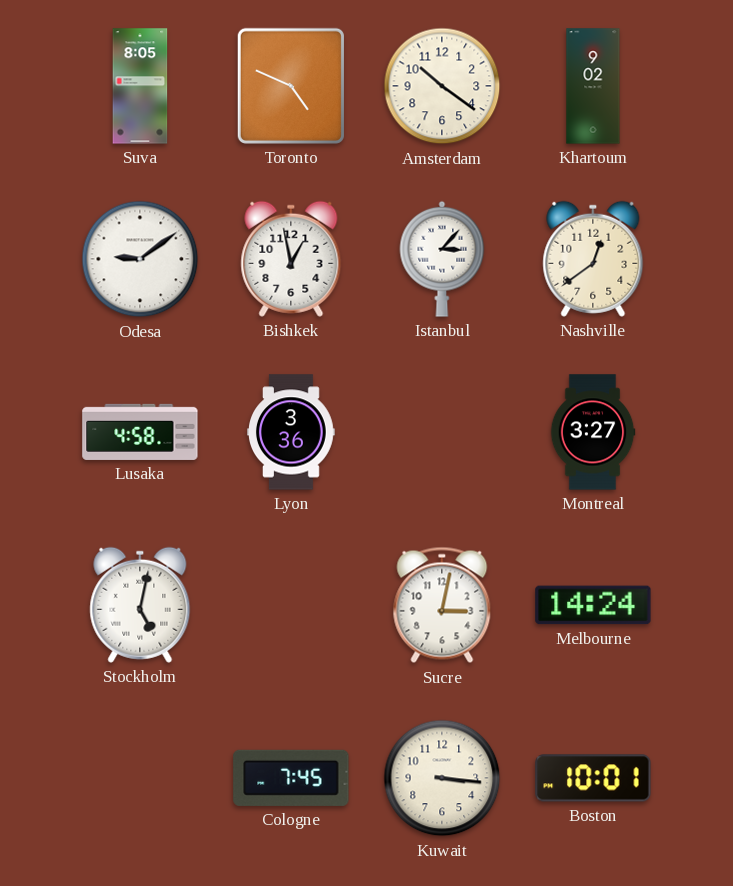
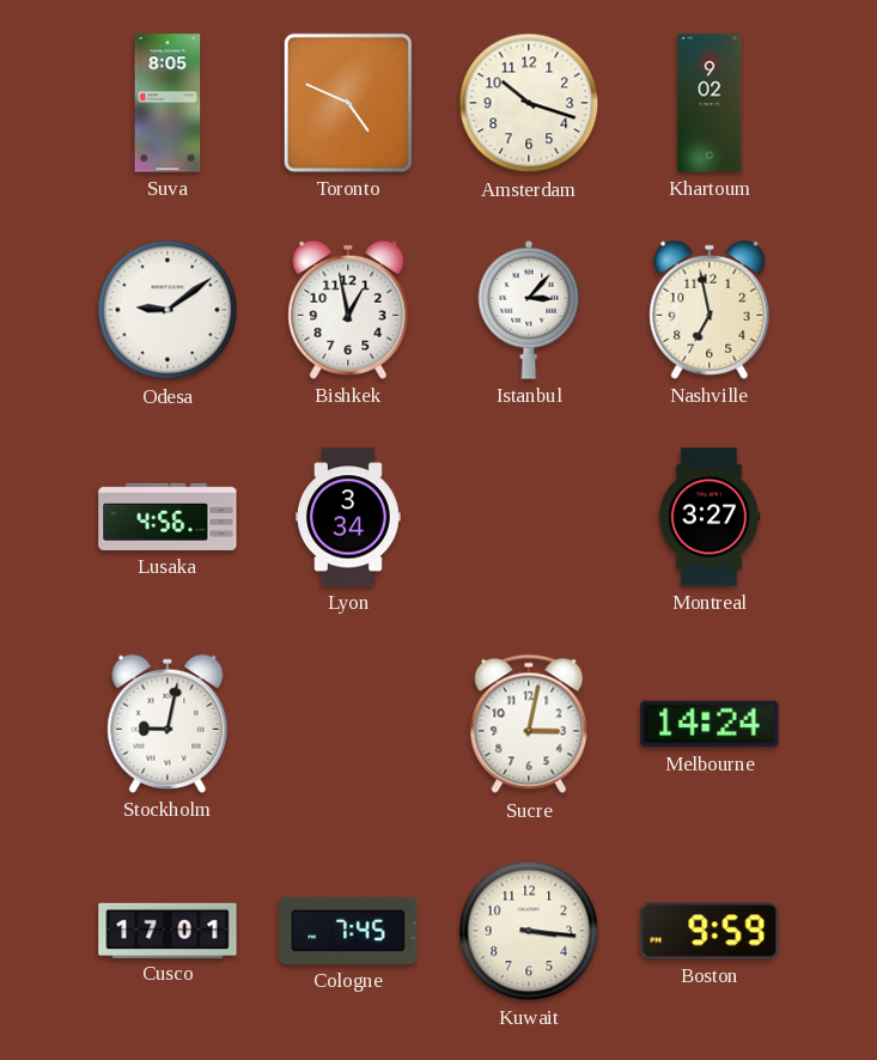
Amsterdam: 10:21 -> 10:18 (529, 103)
Nashville: 12:39 -> 6:58 (709, 310)
Lusaka: 4:58 -> 4:56 (168, 517)
Lyon: 3:36 -> 3:34 (349, 517)
Stockholm: 5:02 -> 9:02 (168, 724)
Cusco: none -> 17:01 (168, 930)
Boston: 10:01 -> 9:59 (709, 931)
